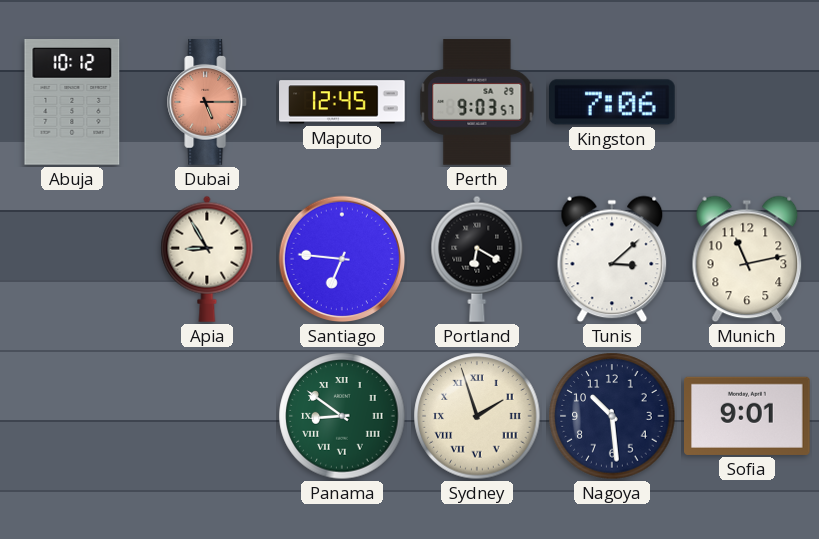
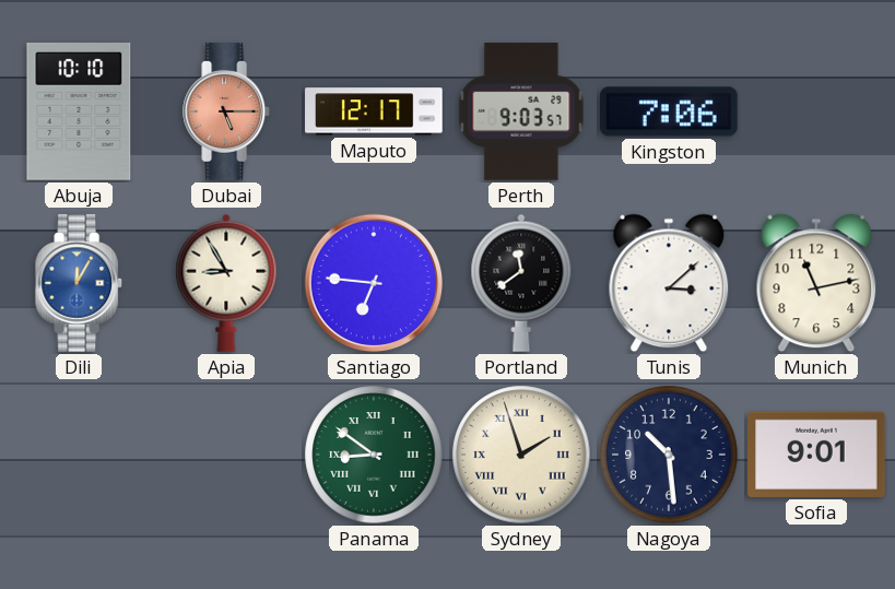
Abuja: 10:12 -> 10:10 (79, 111)
Maputo: 12:45 -> 12:17 (374, 111)
Dili: none -> 12:05 (80, 283)
Portland: 6:20 -> 11:39 (521, 283)
